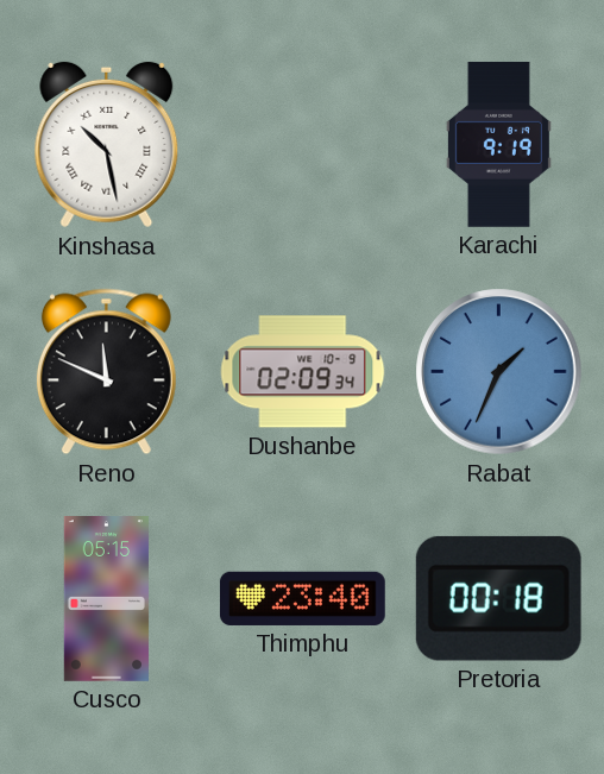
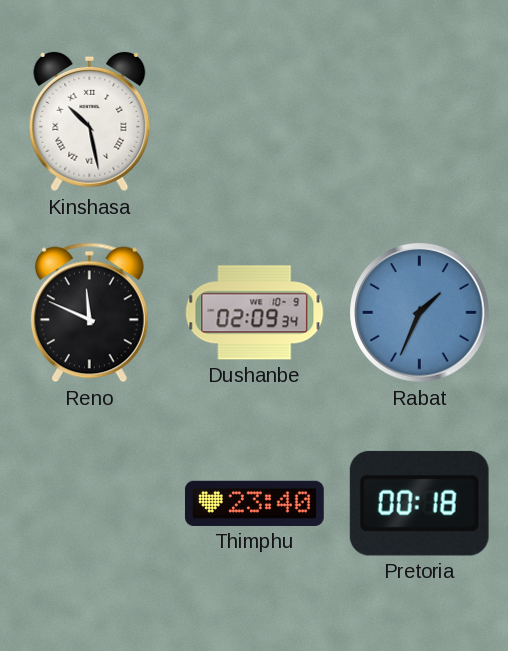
Karachi: 9:19 -> none (498, 144)
Cusco: 05:15 -> none (106, 599)
